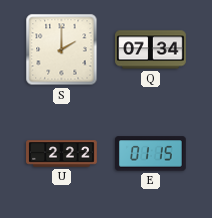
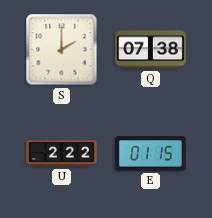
Q: 07:34 -> 07:38 (151, 50)
